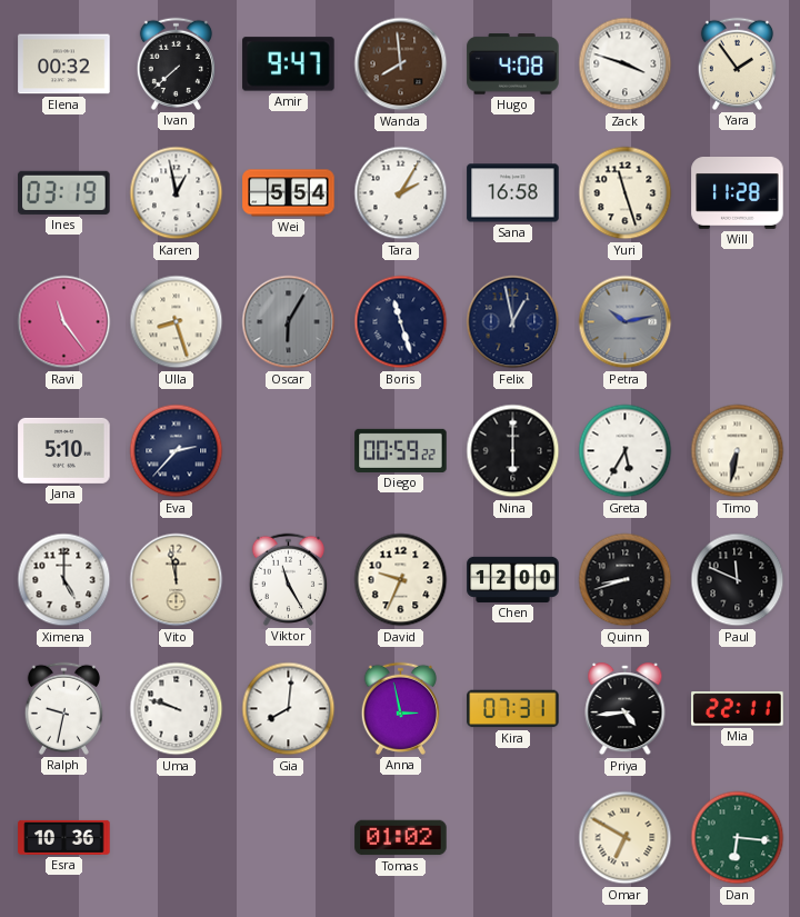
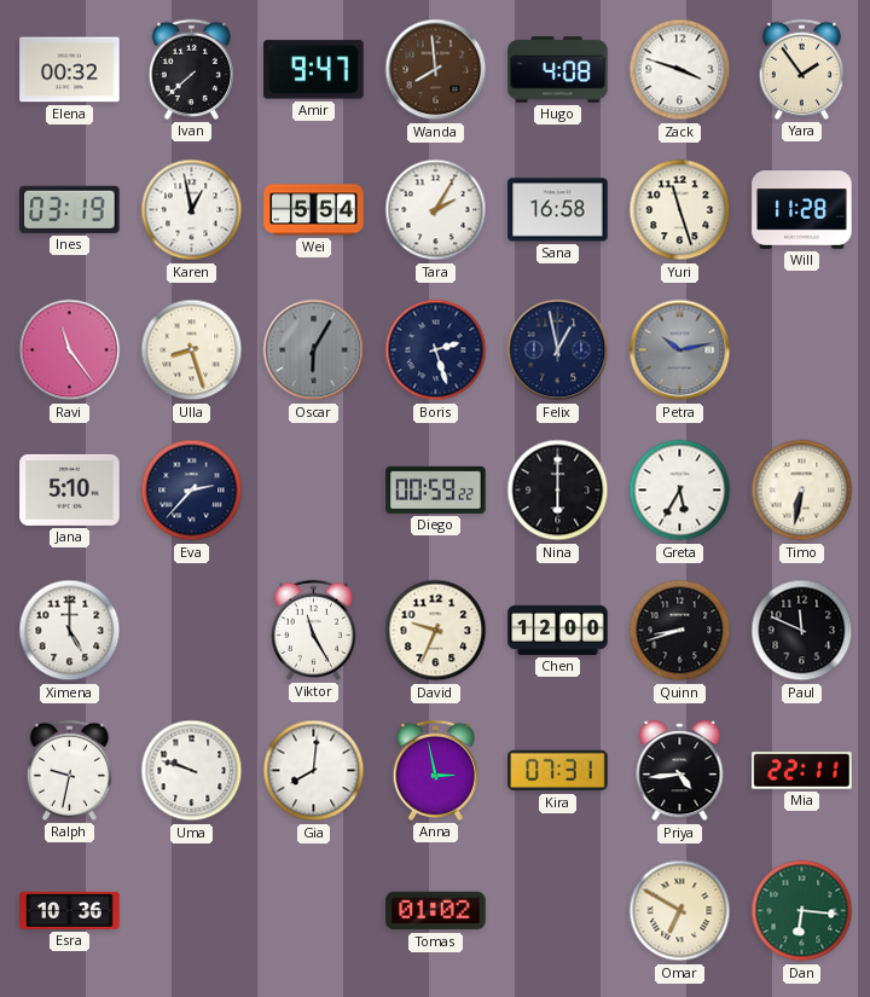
Boris: 11:27 -> 2:27 (436, 350)
Vito: 11:58 -> none (177, 580)
